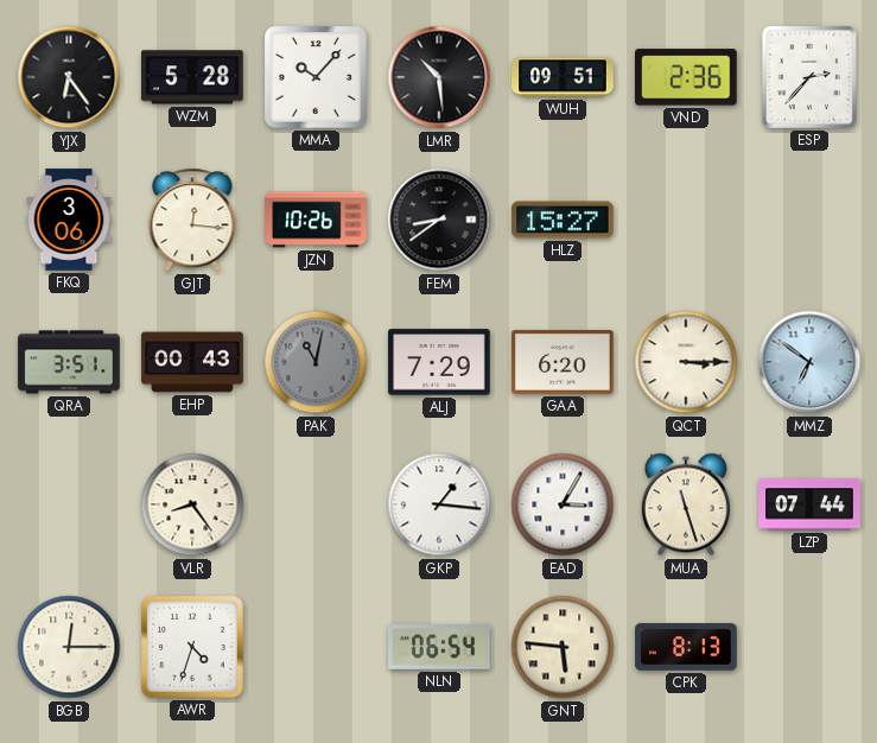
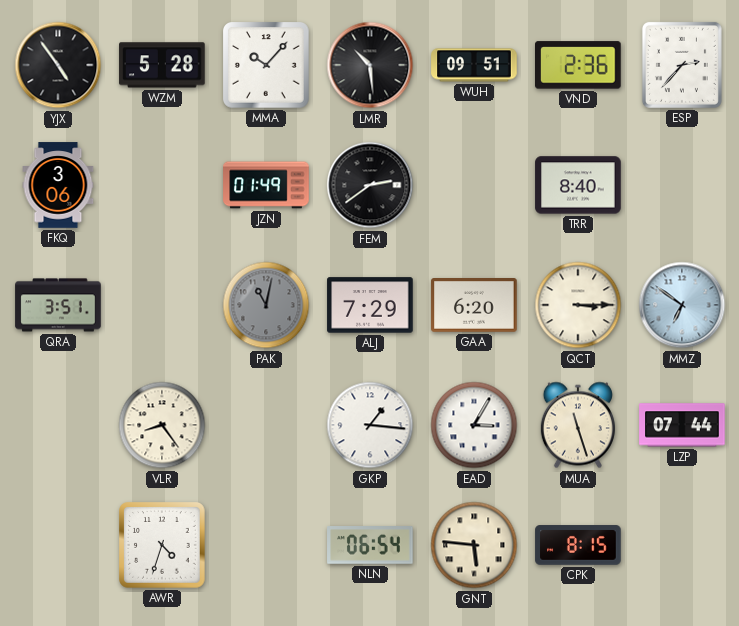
YJX: 6:24 -> 4:54 (58, 65)
GJT: 12:16 -> none (192, 220)
JZN: 10:26 -> 01:49 (266, 185)
FEM: 8:39 -> 2:39 (370, 185)
HLZ: 15:27 -> none (563, 220)
TRR: none -> 8:40 (578, 185)
EHP: 00:43 -> none (192, 362)
BGB: 12:15 -> none (69, 647)
CPK: 8:13 -> 8:15 (578, 545)
